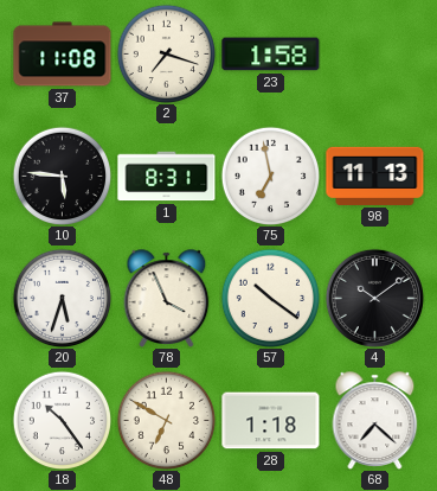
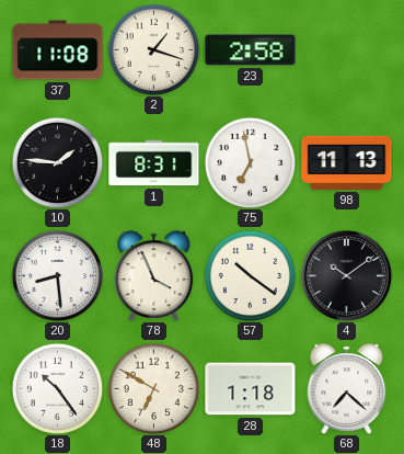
2: 7:18 -> 1:18 (153, 49)
23: 1:58 -> 2:58 (251, 50)
10: 5:46 -> 1:46 (57, 162)
20: 5:33 -> 8:29 (57, 275)
